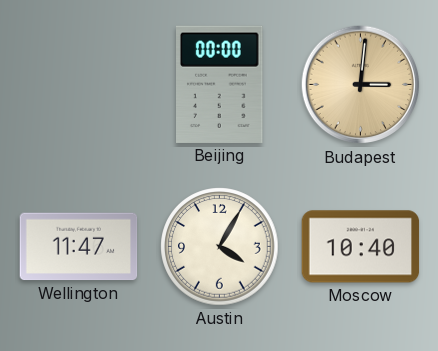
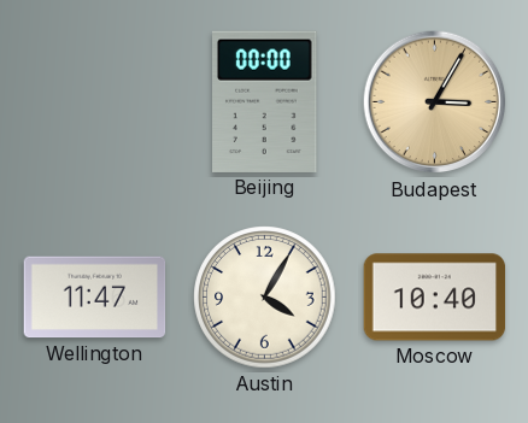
Budapest: 3:01 -> 3:05 (435, 102)
